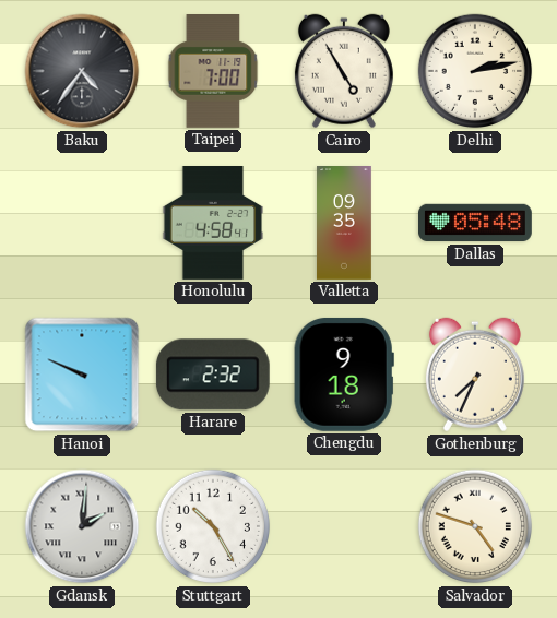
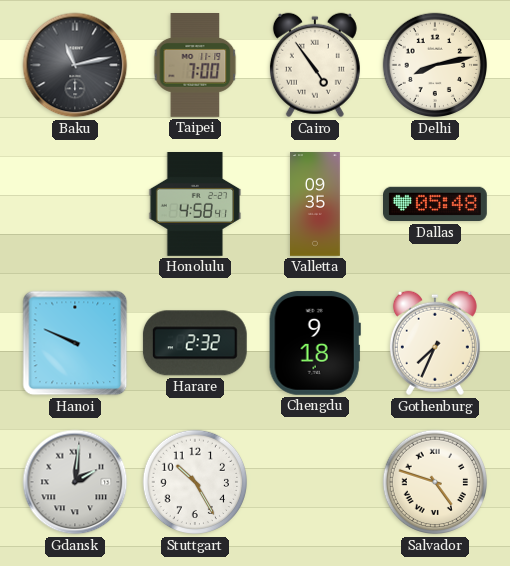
Baku: 4:36 -> 11:13 (75, 65)
Cairo: 4:55 -> 4:54 (315, 65)
Delhi: 2:13 -> 8:13 (435, 65)
